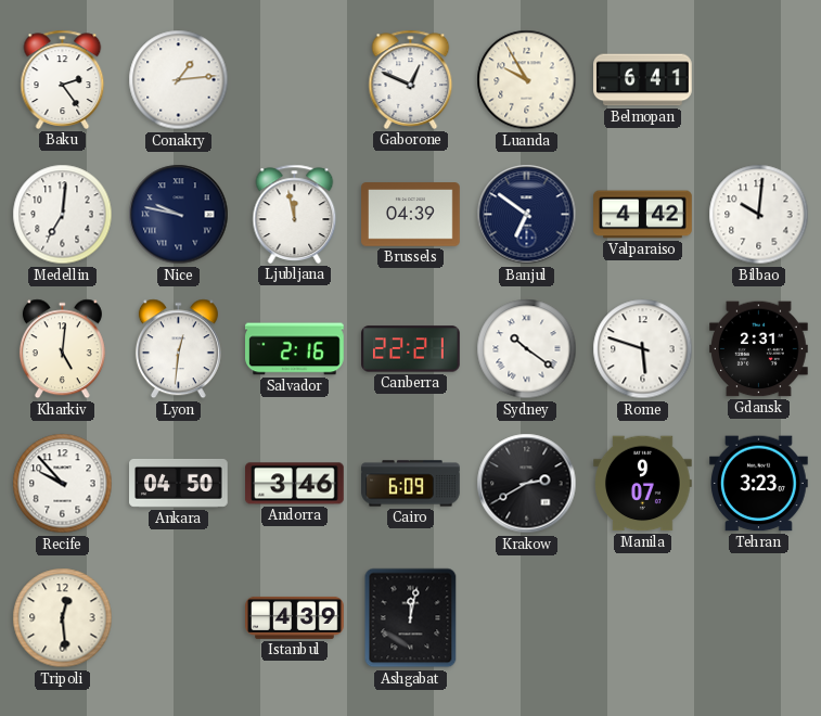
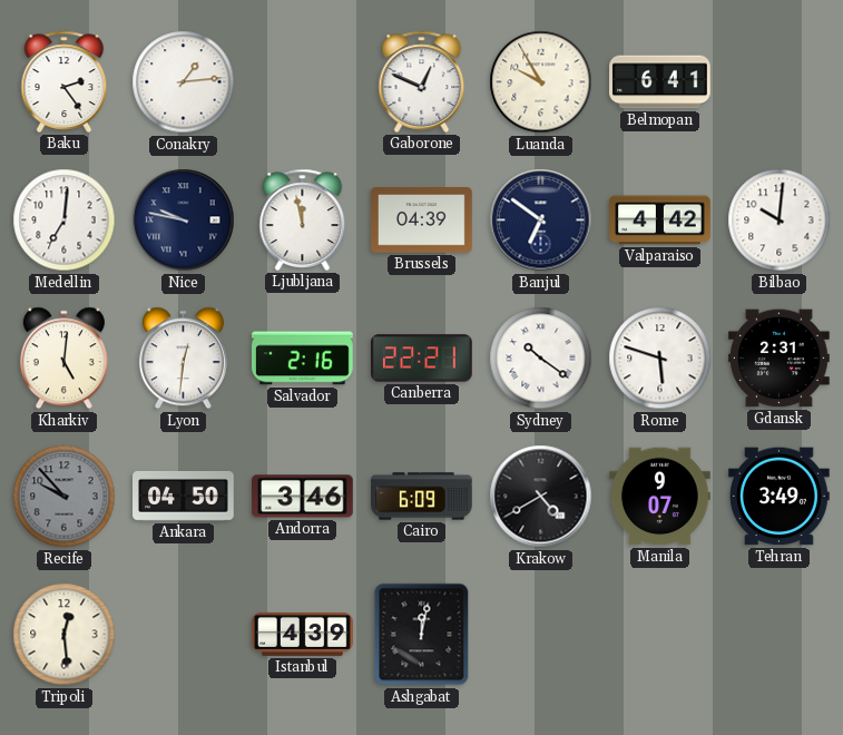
Recife dial: white -> grey (65, 497)
Krakow: 2:40 -> 4:40 (541, 497)
Tehran: 3:23 -> 3:49 (780, 497)
